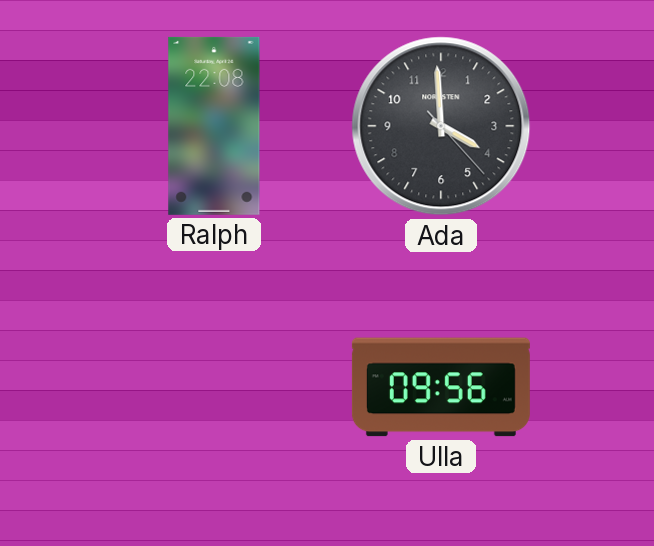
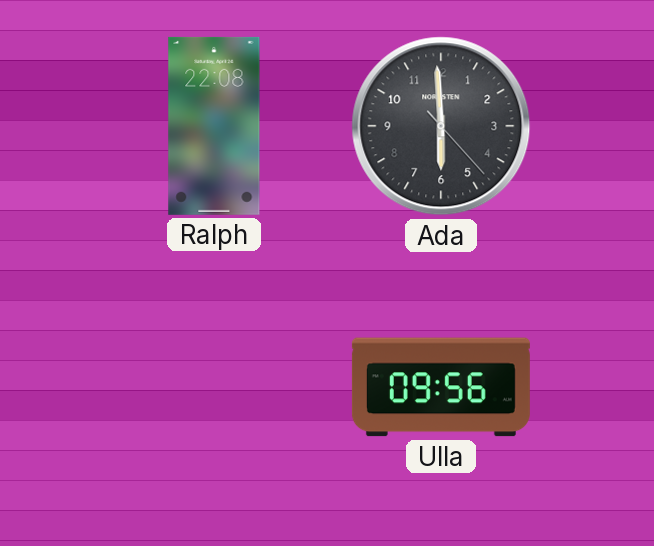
Ada: 3:59 -> 5:59 (441, 126)
